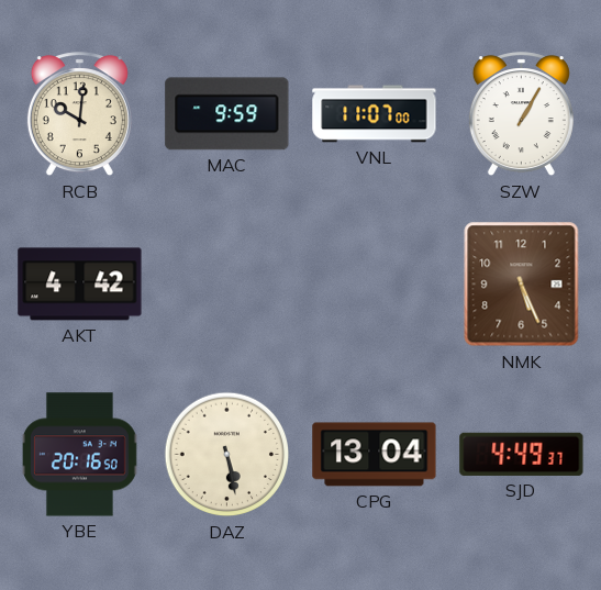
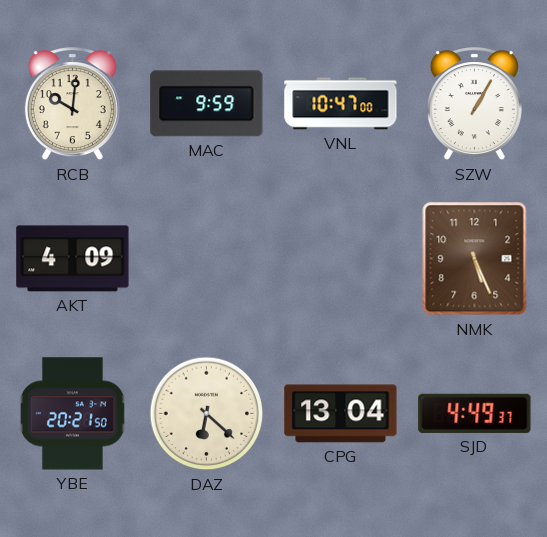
VNL: 11:07 -> 10:47 (341, 104)
AKT: 4:42 -> 4:09 (73, 259)
YBE: 20:16 -> 20:21 (72, 414)
DAZ: 5:28 -> 6:22 (207, 414)
